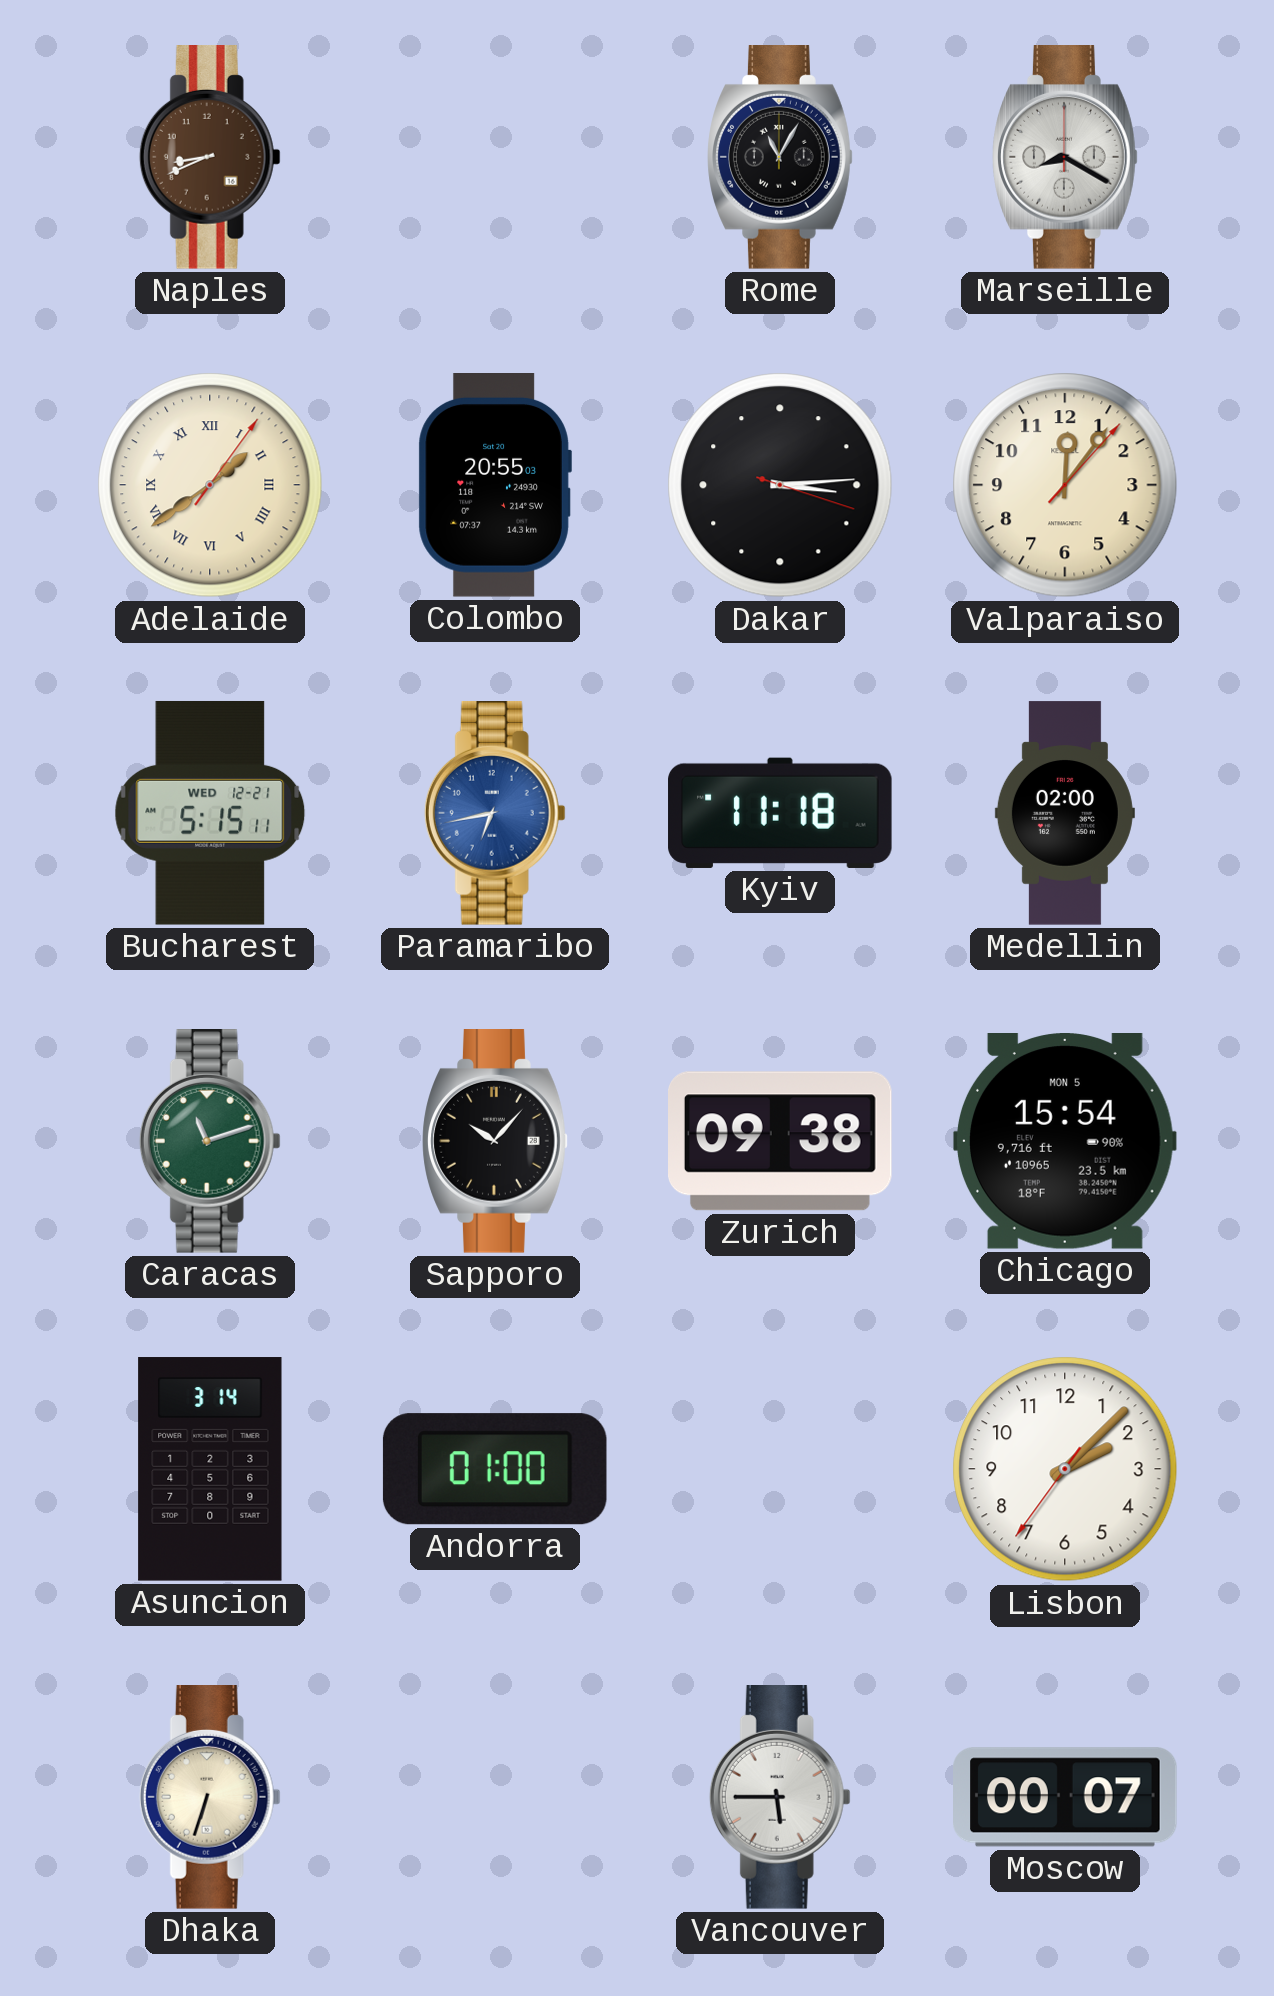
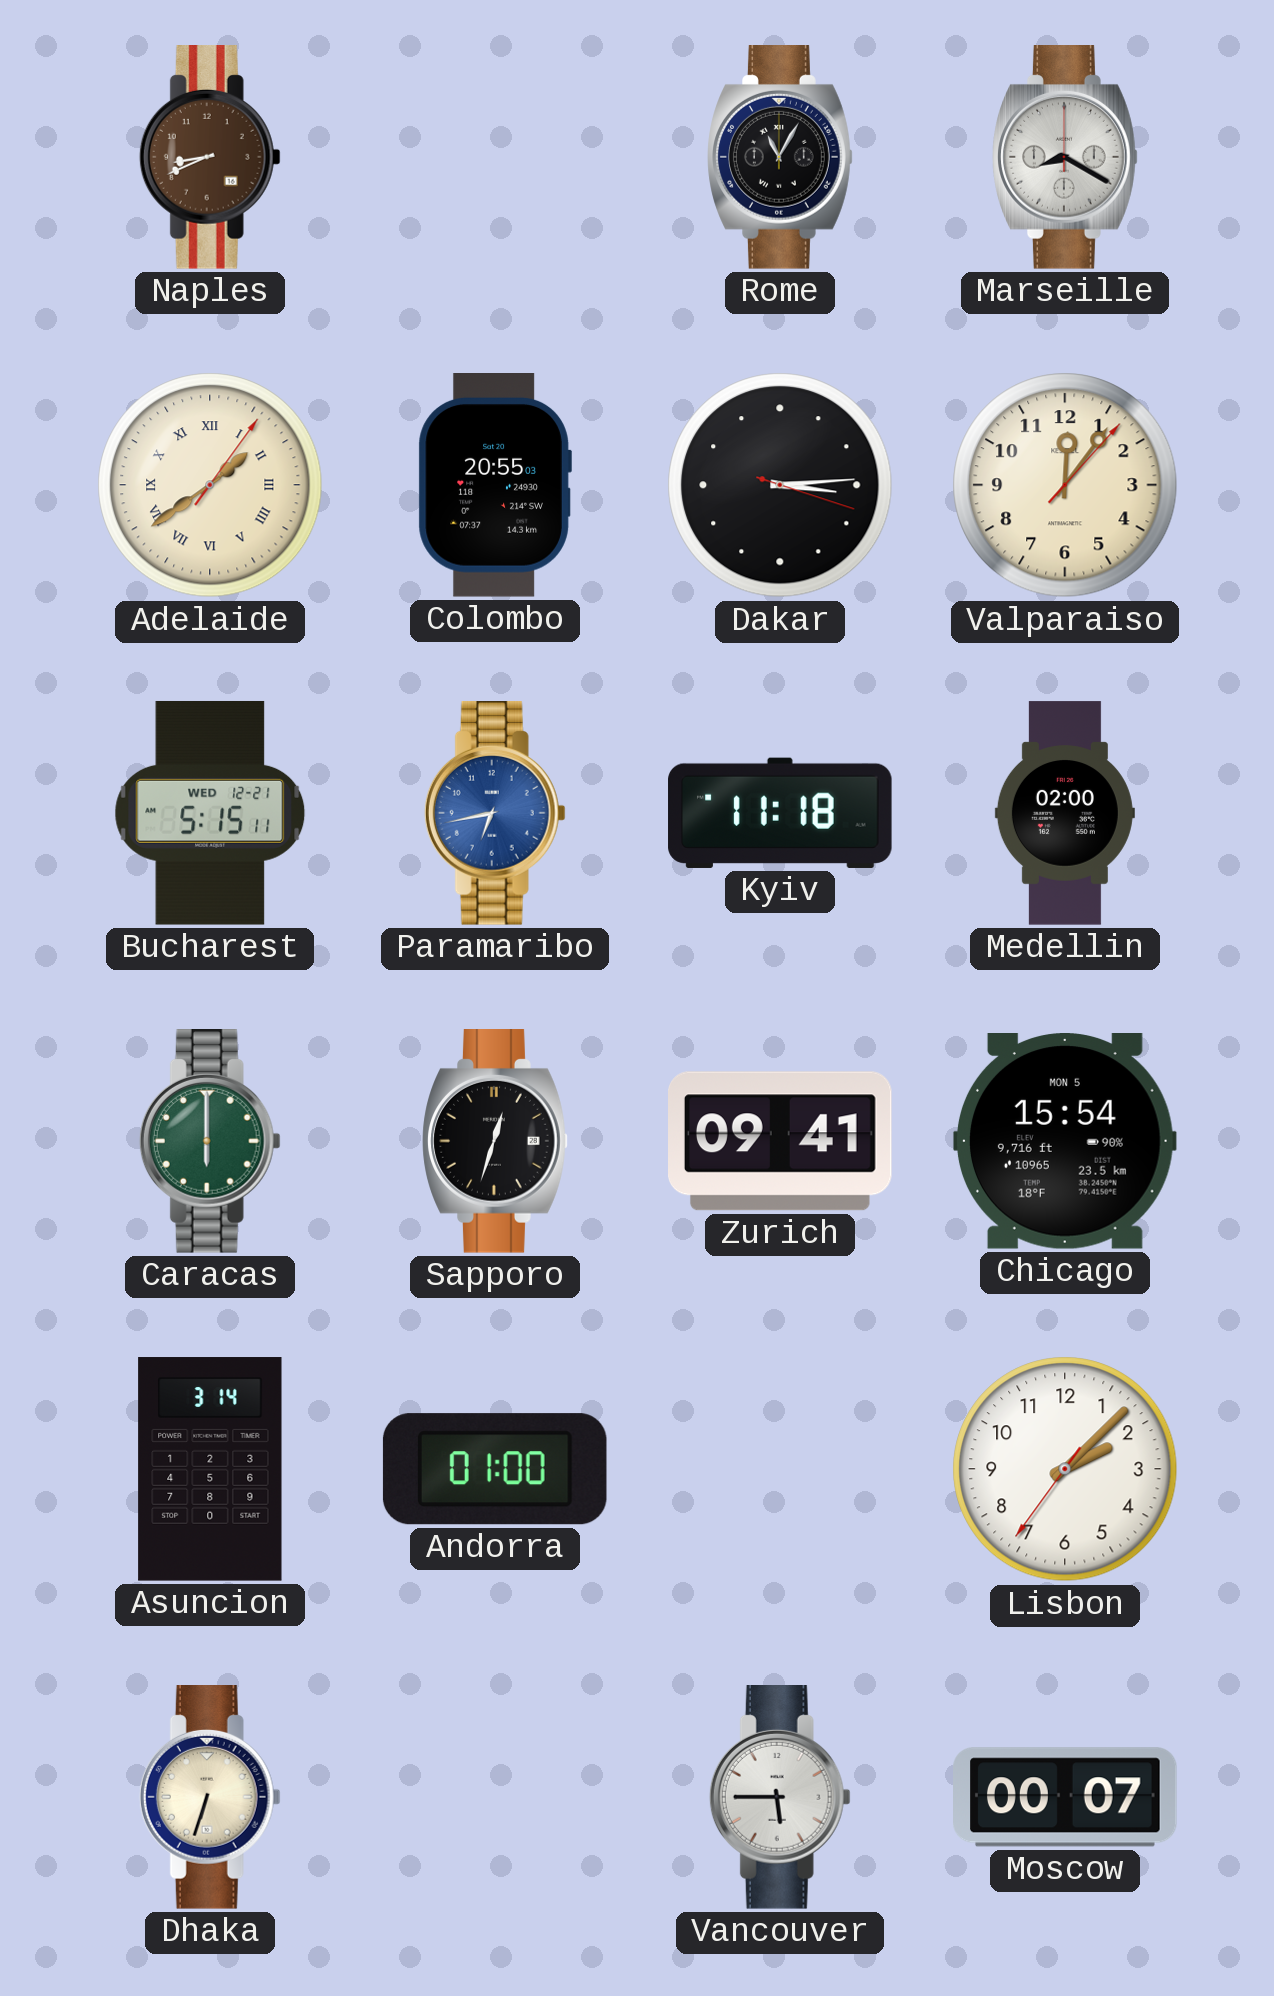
Caracas: 11:12 -> 6:00 (210, 1142)
Sapporo: 10:07 -> 12:33 (495, 1142)
Zurich: 09:38 -> 09:41 (781, 1141)
